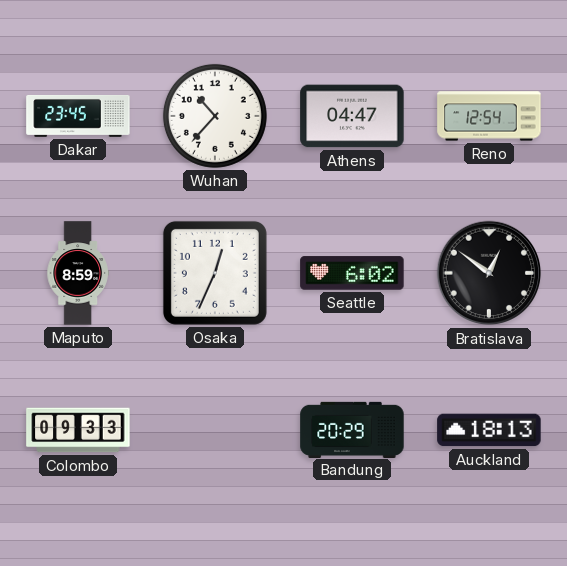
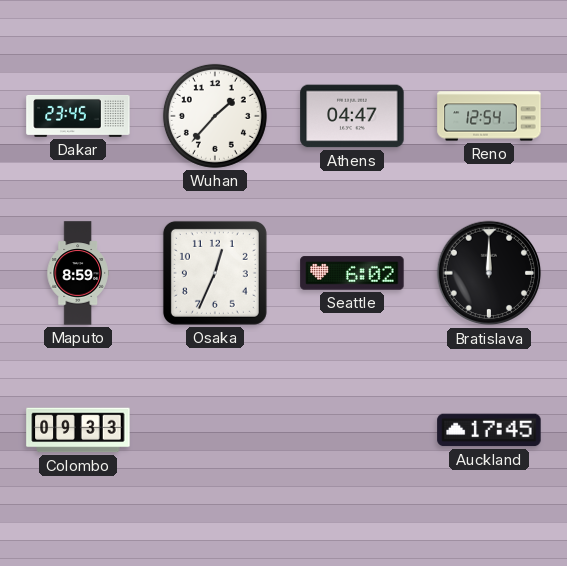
Wuhan: 10:37 -> 1:37 (215, 116)
Bratislava: 12:51 -> 12:00 (489, 273)
Bandung: 20:29 -> none (352, 429)
Auckland: 18:13 -> 17:45 (489, 430)
